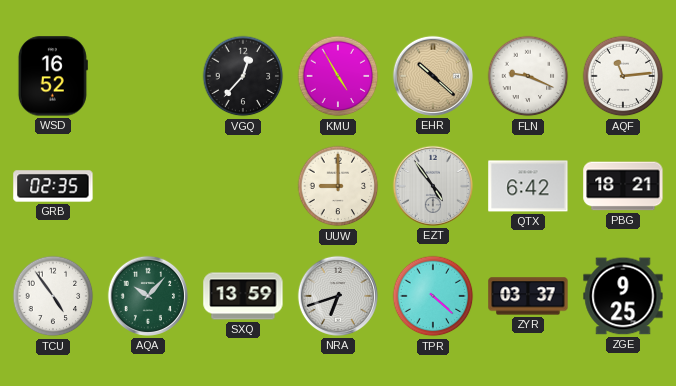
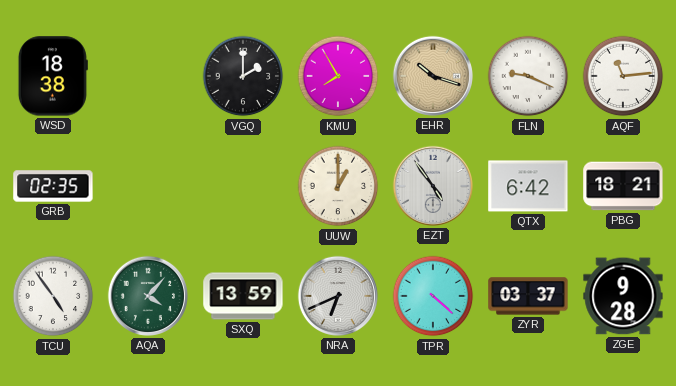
WSD: 16:52 -> 18:38 (53, 76)
VGQ: 12:37 -> 2:00 (243, 76)
KMU: 4:55 -> 7:55 (338, 76)
EHR: 10:22 -> 10:18 (433, 76)
UUW: 9:00 -> 1:00 (338, 186)
AQA: 10:07 -> 4:07 (148, 296)
NRA: 6:42 -> 6:41 (338, 296)
ZGE: 9:25 -> 9:28 (623, 296)
